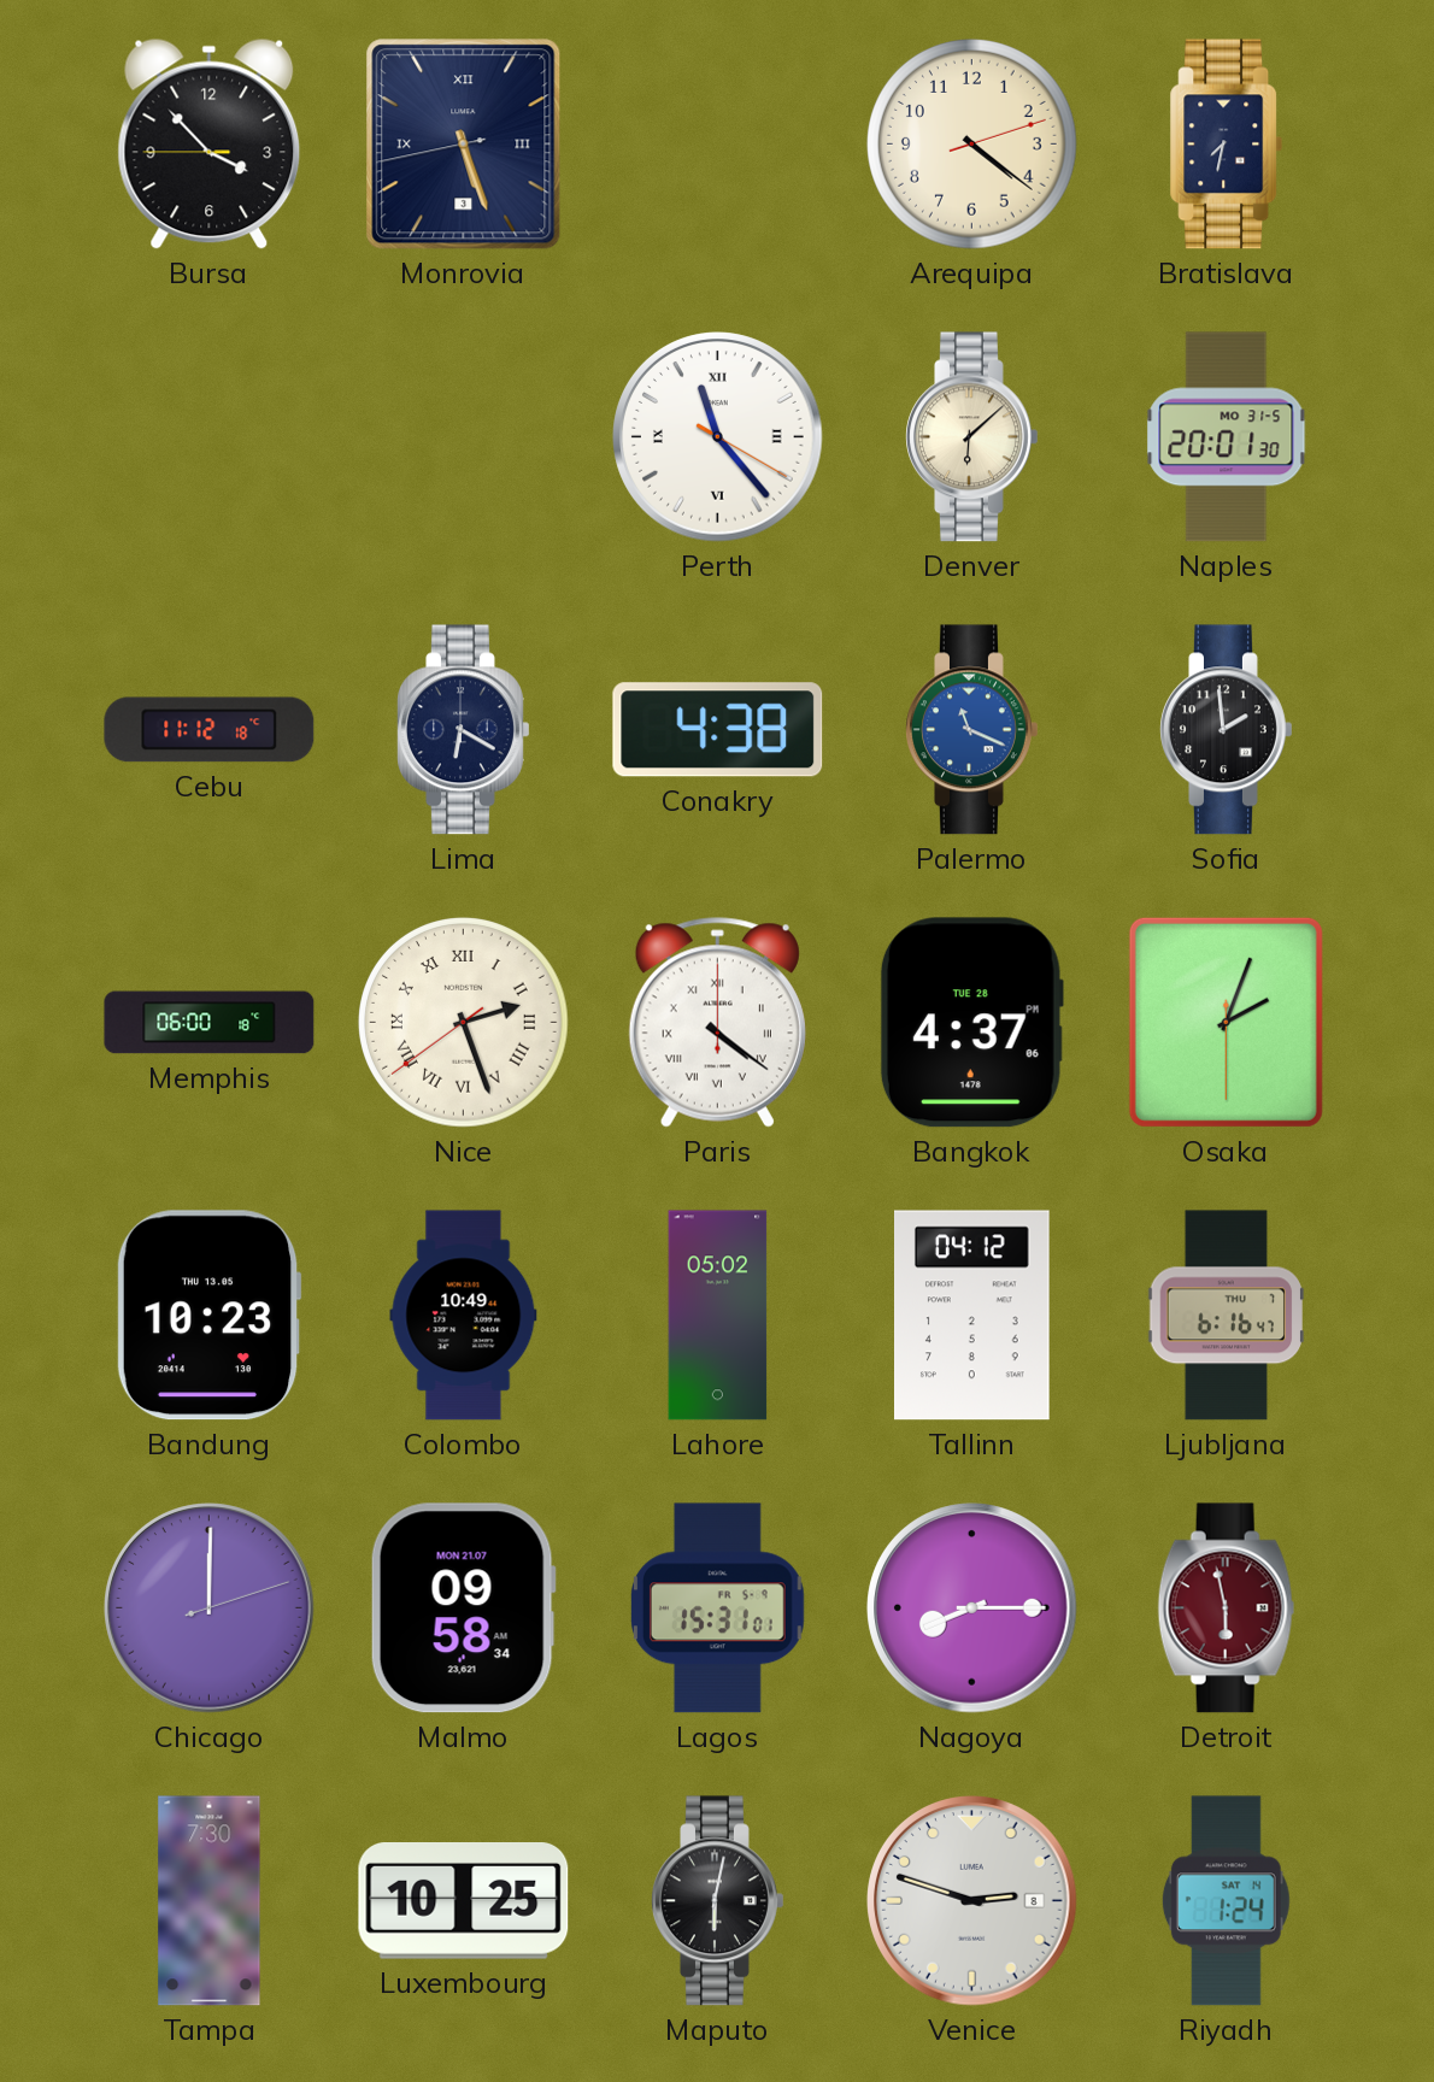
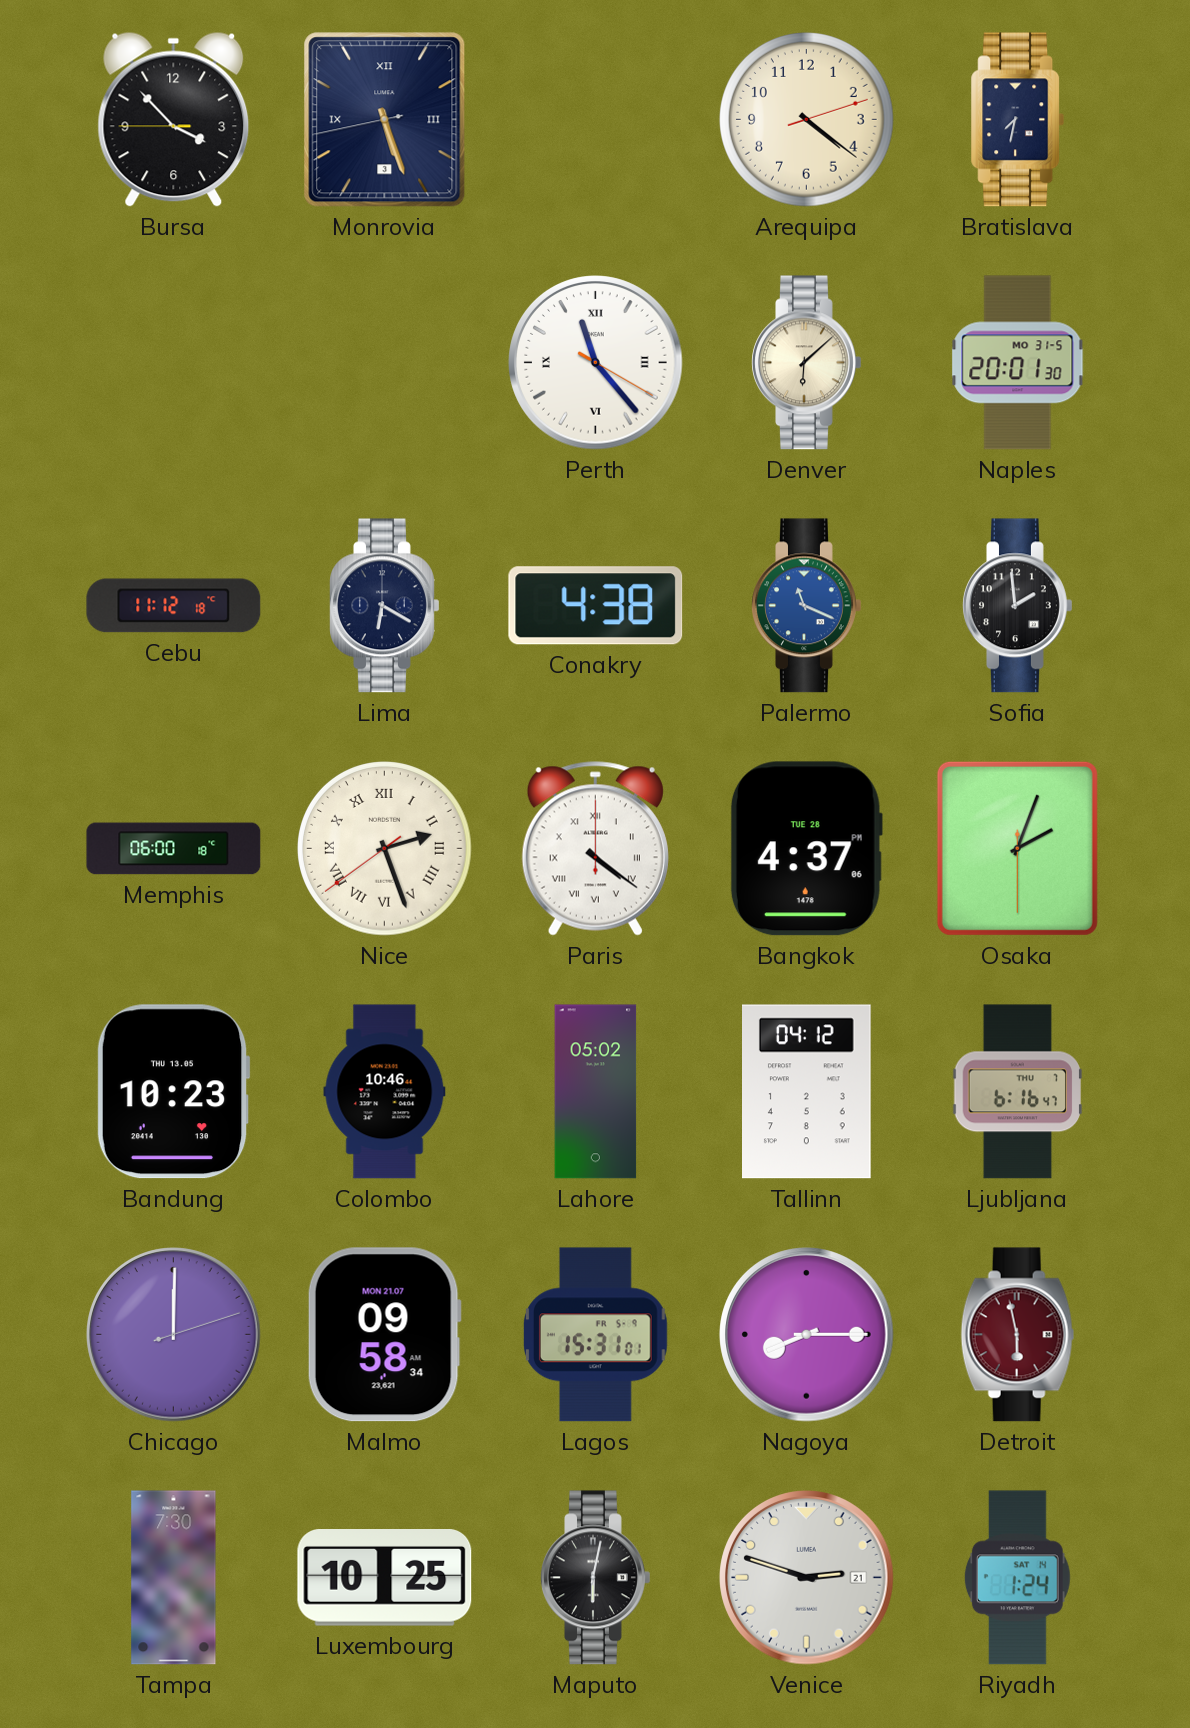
Colombo: 10:49 -> 10:46 (385, 1092)
Venice date: 8 -> 21 (807, 1578)
